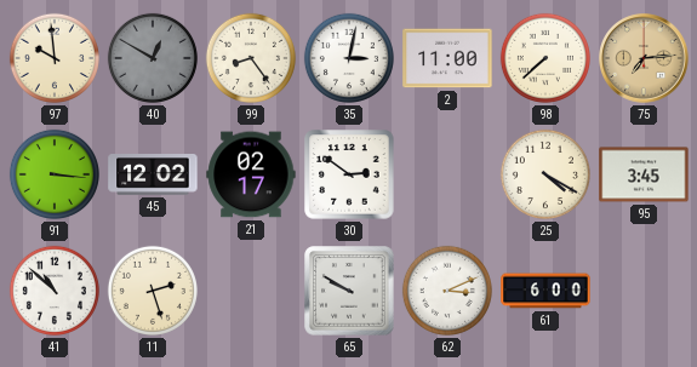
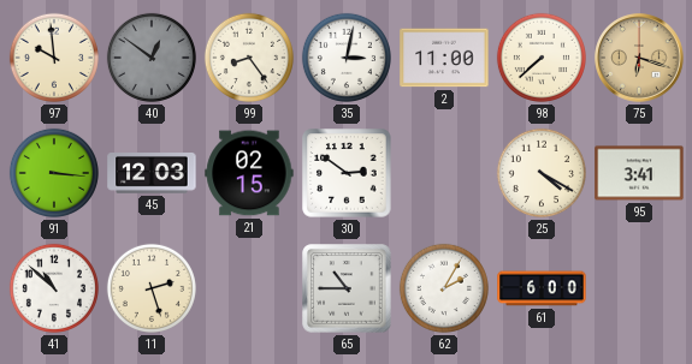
40: 12:50 -> 12:51 (152, 58)
75: 7:14 -> 6:18 (639, 58)
45: 12:02 -> 12:03 (152, 174)
21: 02:17 -> 02:15 (249, 173)
95: 3:45 -> 3:41 (639, 173)
65: 9:50 -> 10:45 (347, 288)
62: 3:11 -> 2:05 (444, 288)
